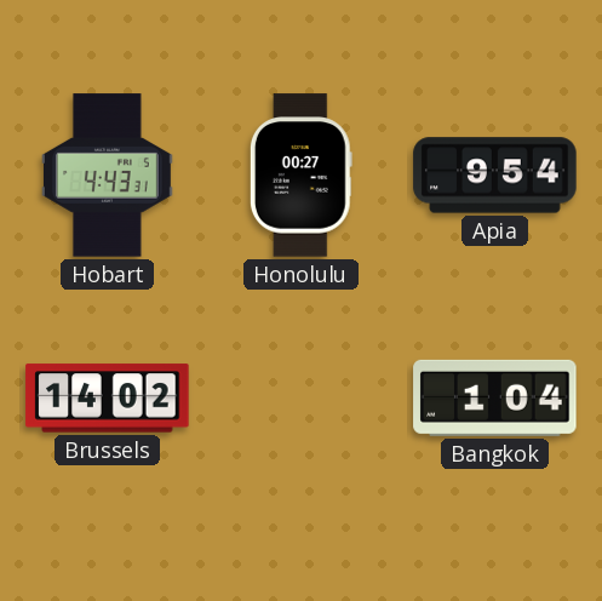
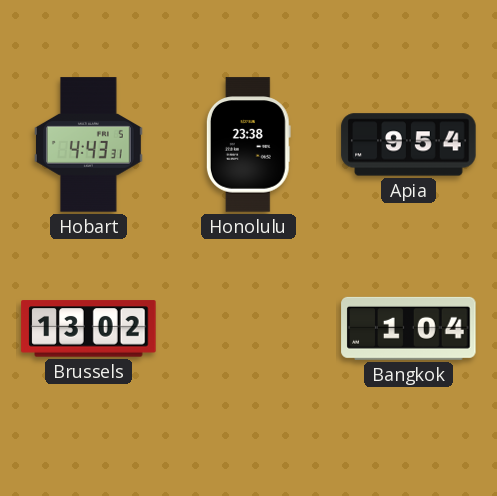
Honolulu: 00:27 -> 23:38 (248, 145)
Brussels: 14:02 -> 13:02 (89, 329)
